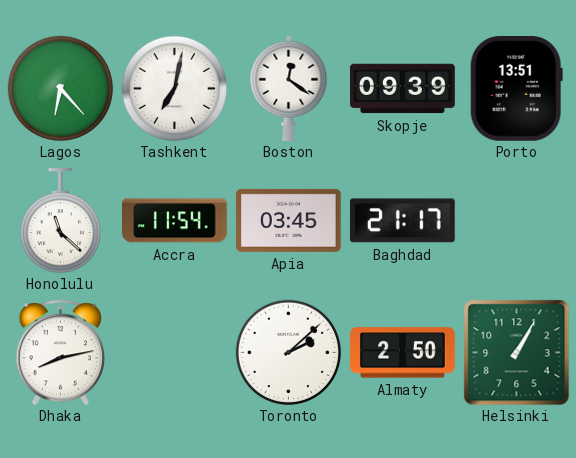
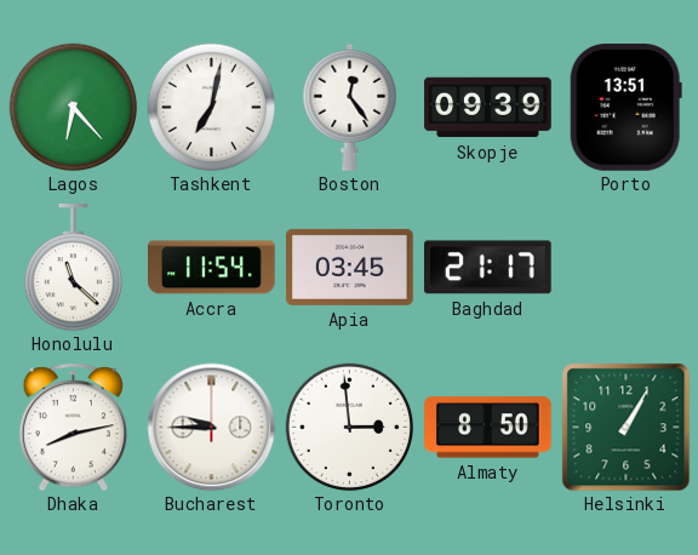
Boston: 12:21 -> 12:24 (350, 107)
Bucharest: none -> 9:45 (211, 427)
Toronto: 2:08 -> 2:59 (349, 427)
Almaty: 2:50 -> 8:50 (488, 428)
